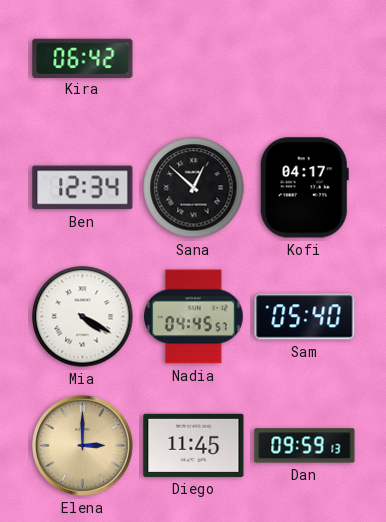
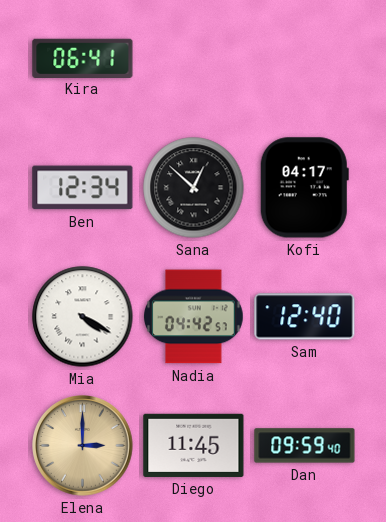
Kira: 06:42 -> 06:41 (83, 58)
Nadia: 04:45 -> 04:42 (194, 317)
Sam: 05:40 -> 12:40 (305, 317)
Dan: 09:59:13 -> 09:59:40 (305, 446)
